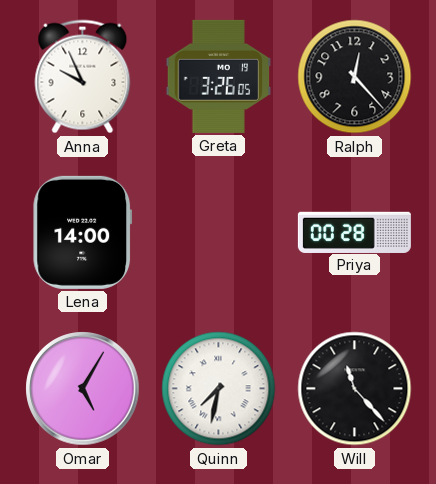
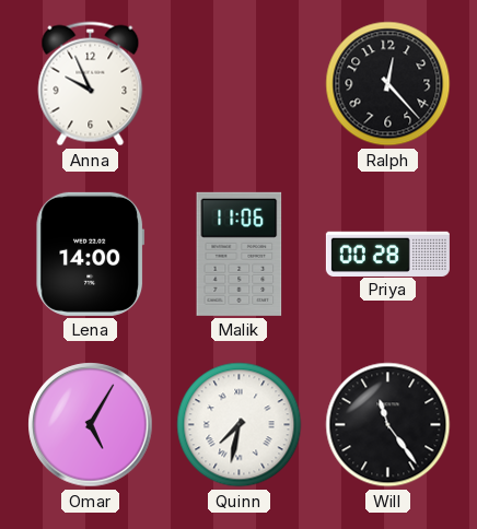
Greta: 3:26 -> none (219, 76)
Malik: none -> 11:06 (240, 254)
Will: 11:23 -> 11:24 (388, 425)
